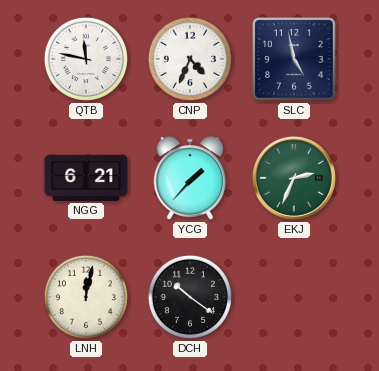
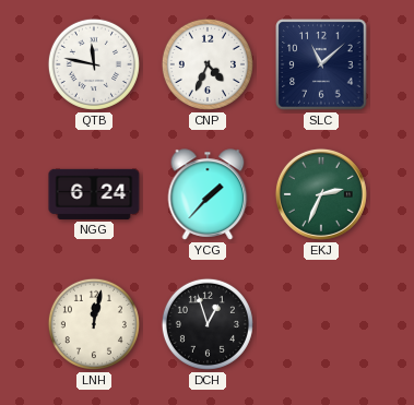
SLC: 4:58 -> 11:08 (321, 64)
NGG: 6:21 -> 6:24 (94, 194)
DCH: 10:21 -> 12:57 (208, 324)
